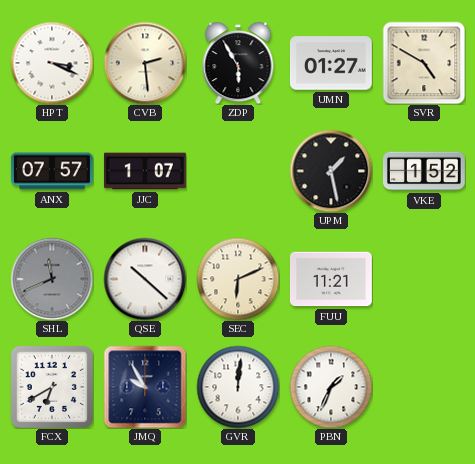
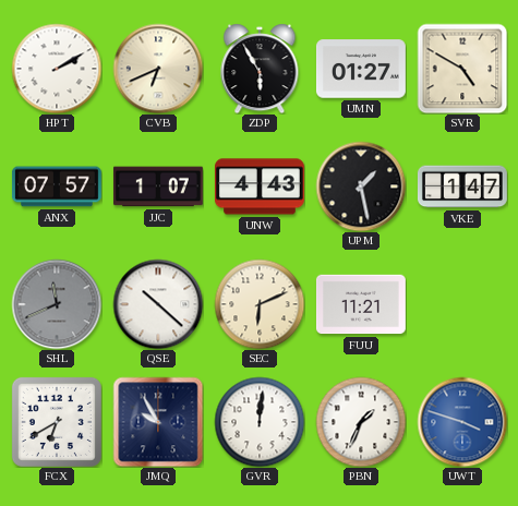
HPT: 3:19 -> 2:10 (57, 69)
CVB: 2:29 -> 6:41 (158, 69)
UNW: none -> 4:43 (260, 186)
VKE: 1:52 -> 1:47 (462, 186)
UWT: none -> 3:48 (462, 422)
